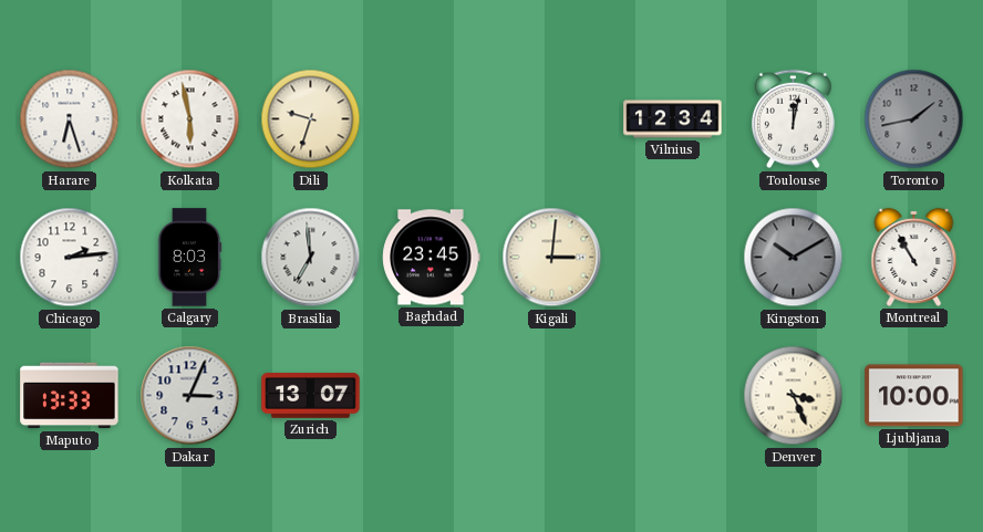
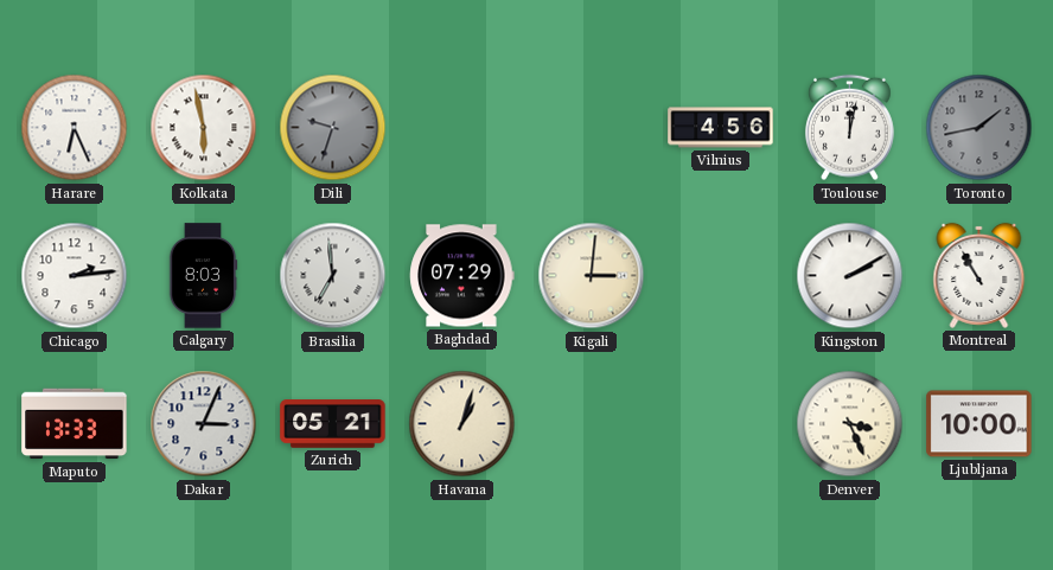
Harare: 6:27 -> 6:26 (75, 128)
Dili dial: cream -> grey (333, 128)
Vilnius: 12:34 -> 4:56 (721, 128)
Baghdad: 23:45 -> 07:29 (462, 276)
Kingston: 10:10 -> 2:10 (850, 276)
Kingston dial: grey -> white (850, 276)
Zurich: 13:07 -> 05:21 (333, 424)
Havana: none -> 1:03 (462, 424)
